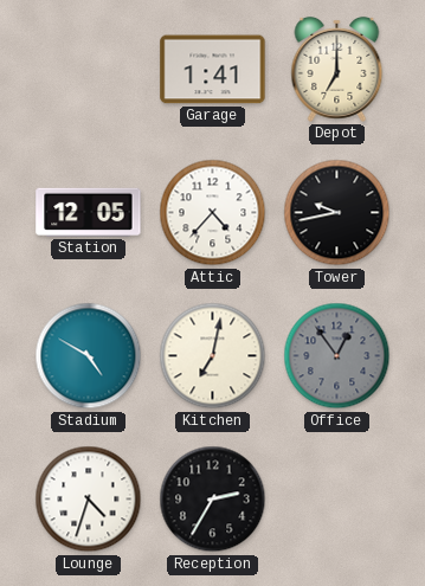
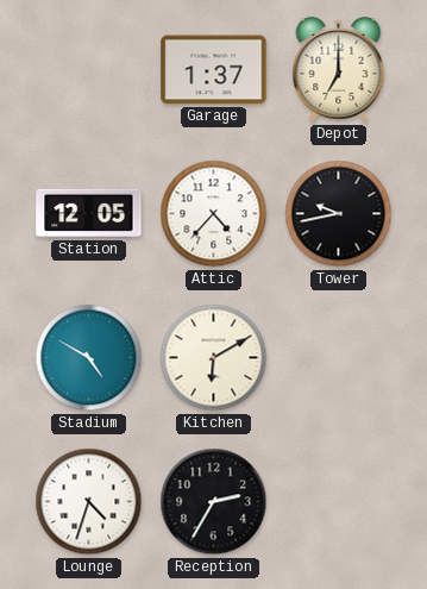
Garage: 1:41 -> 1:37 (214, 70)
Kitchen: 7:02 -> 6:10 (214, 358)
Office: 12:54 -> none (337, 356)
